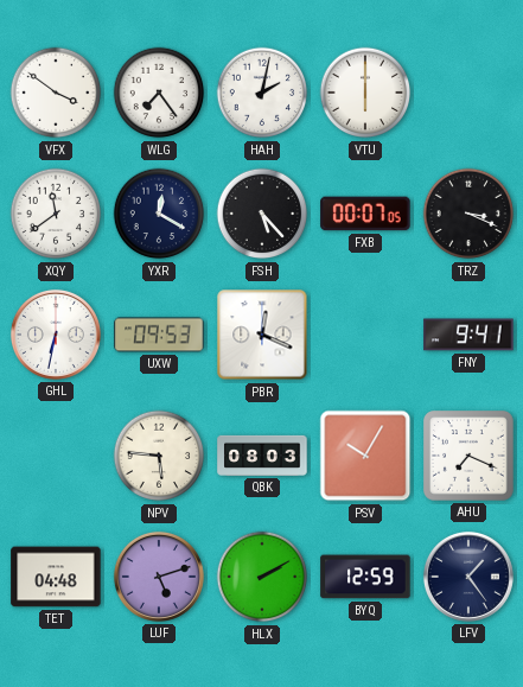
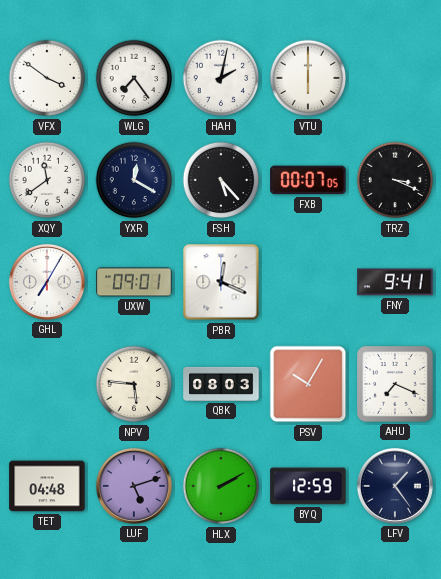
GHL: 6:32 -> 7:05 (47, 282)
UXW: 09:53 -> 09:01 (134, 282)
